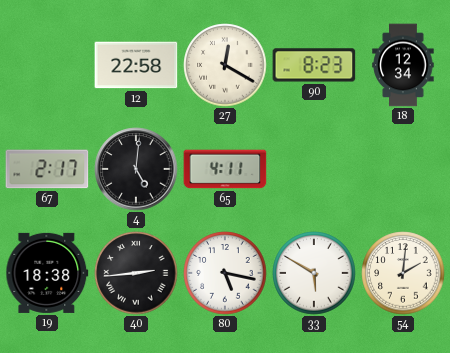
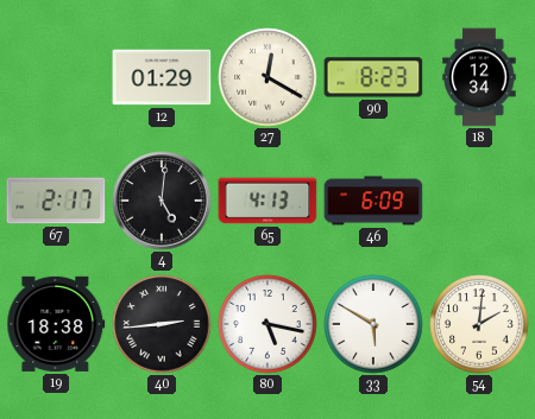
12: 22:58 -> 01:29 (162, 77)
65: 4:11 -> 4:13 (267, 201)
46: none -> 6:09 (373, 201)
